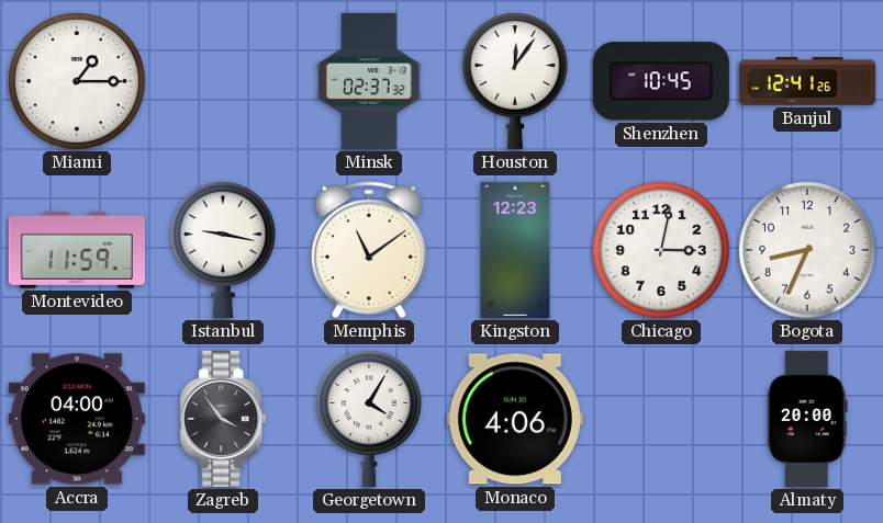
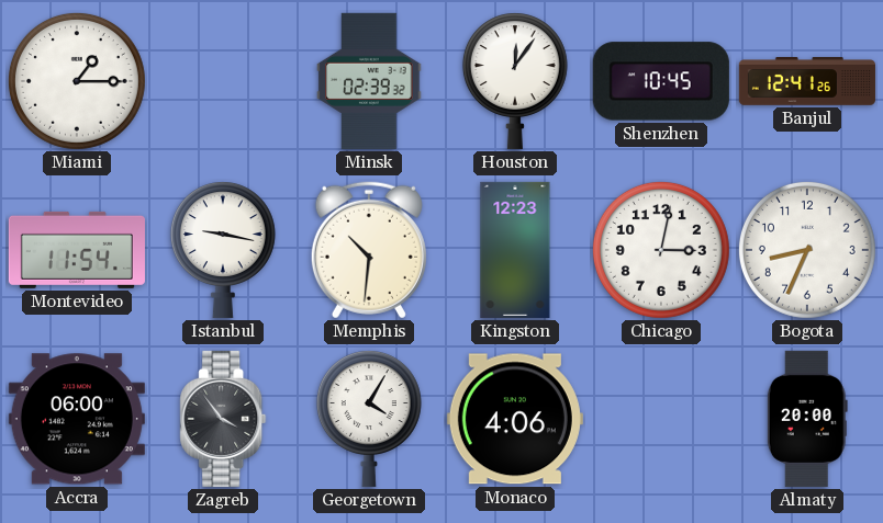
Minsk: 02:37 -> 02:39 (369, 81)
Montevideo: 11:59 -> 11:54 (77, 250)
Memphis: 11:09 -> 10:31 (369, 250)
Accra: 04:00 -> 06:00 (77, 419)
